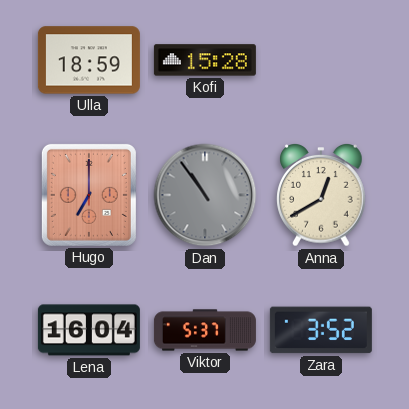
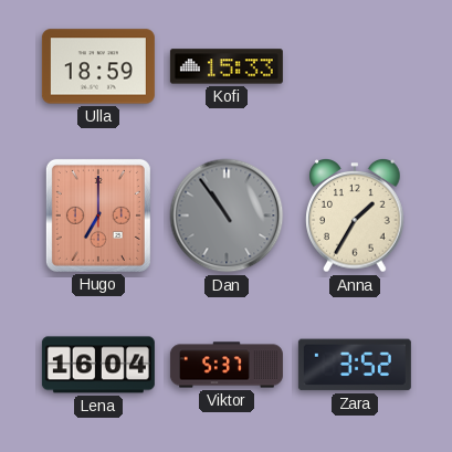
Kofi: 15:28 -> 15:33 (227, 66)
Anna: 12:40 -> 1:35 (355, 217)
